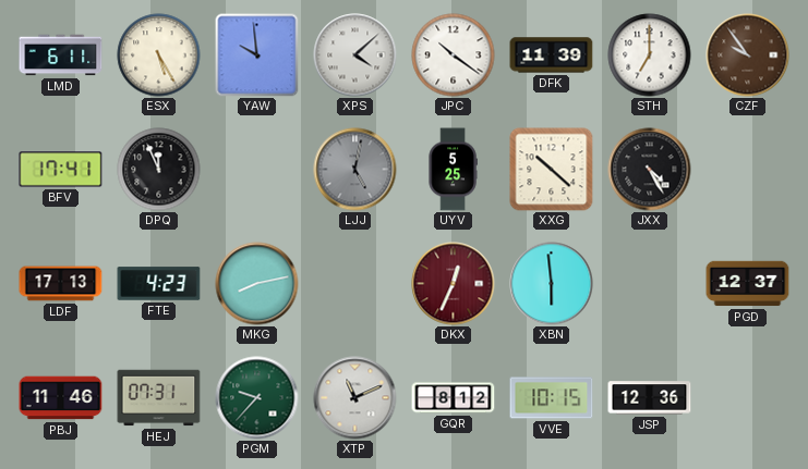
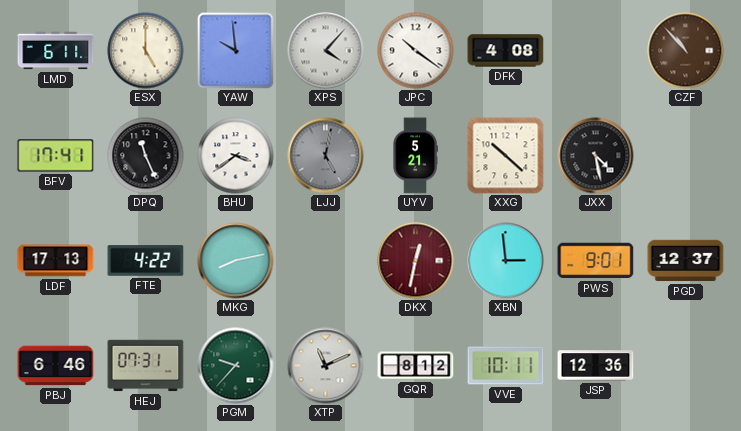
ESX: 5:25 -> 5:00 (146, 51)
XPS: 4:08 -> 4:07 (326, 51)
DFK: 11:39 -> 4:08 (506, 51)
STH: 7:00 -> none (650, 55)
CZF: 9:54 -> 10:53 (686, 51)
DPQ: 11:56 -> 11:26 (146, 156)
BHU: none -> 3:39 (236, 156)
UYV: 5:25 -> 5:21 (415, 156)
JXX: 4:25 -> 4:28 (596, 156)
FTE: 4:23 -> 4:22 (146, 261)
DKX: 12:34 -> 12:32 (416, 261)
XBN: 5:59 -> 2:59 (506, 261)
PWS: none -> 9:01 (596, 261)
PBJ: 11:46 -> 6:46 (56, 366)
VVE: 10:15 -> 10:11 (506, 366)
